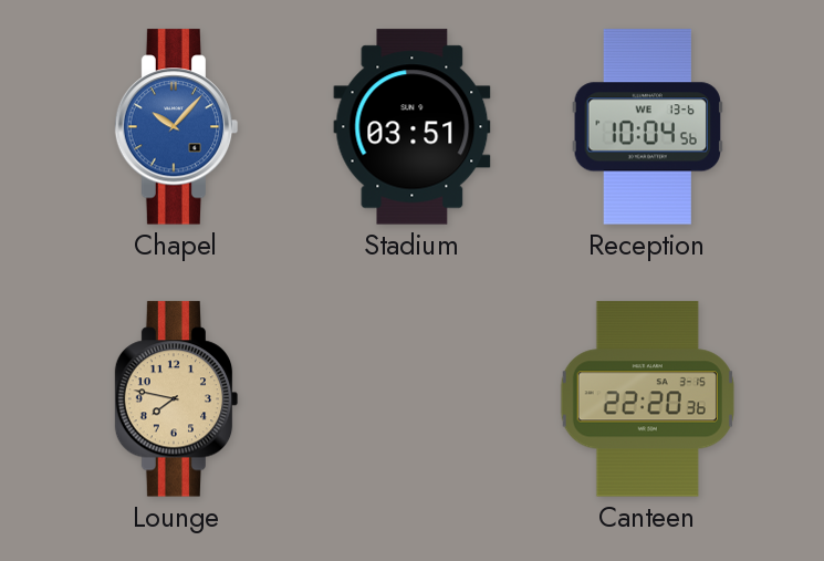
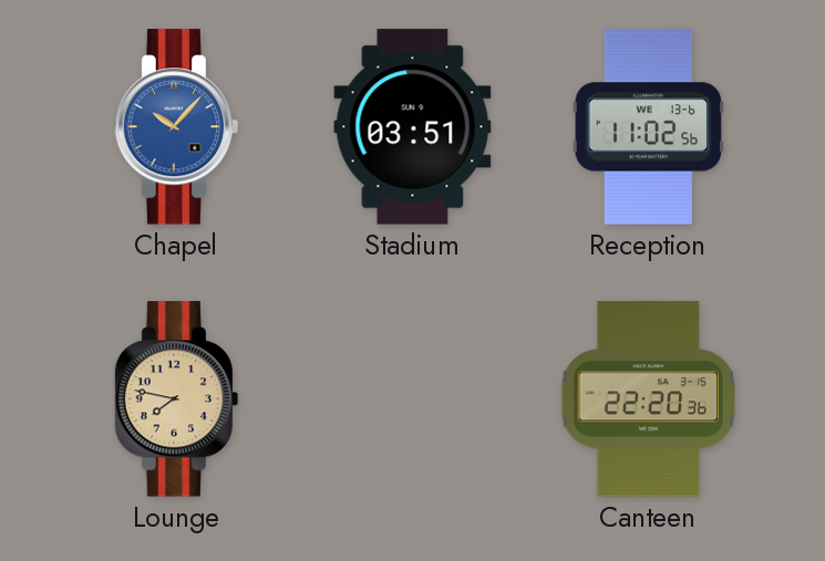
Reception: 10:04 -> 11:02 (648, 127)
